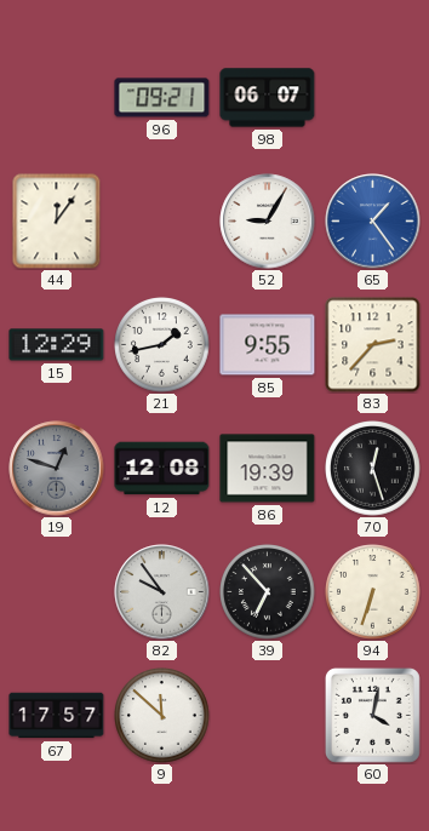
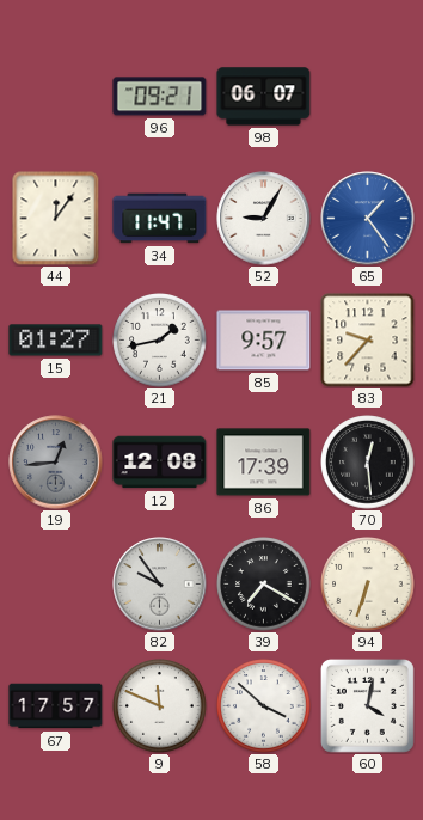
34: none -> 11:47 (160, 219)
15: 12:29 -> 01:27 (56, 341)
85: 9:55 -> 9:57 (264, 341)
83: 2:37 -> 9:37 (368, 341)
19: 12:48 -> 12:44 (56, 463)
86: 19:39 -> 17:39 (264, 463)
70: 12:27 -> 12:29 (368, 463)
39: 6:53 -> 7:20 (264, 585)
9: 11:52 -> 11:49 (160, 706)
58: none -> 3:52 (264, 706)
